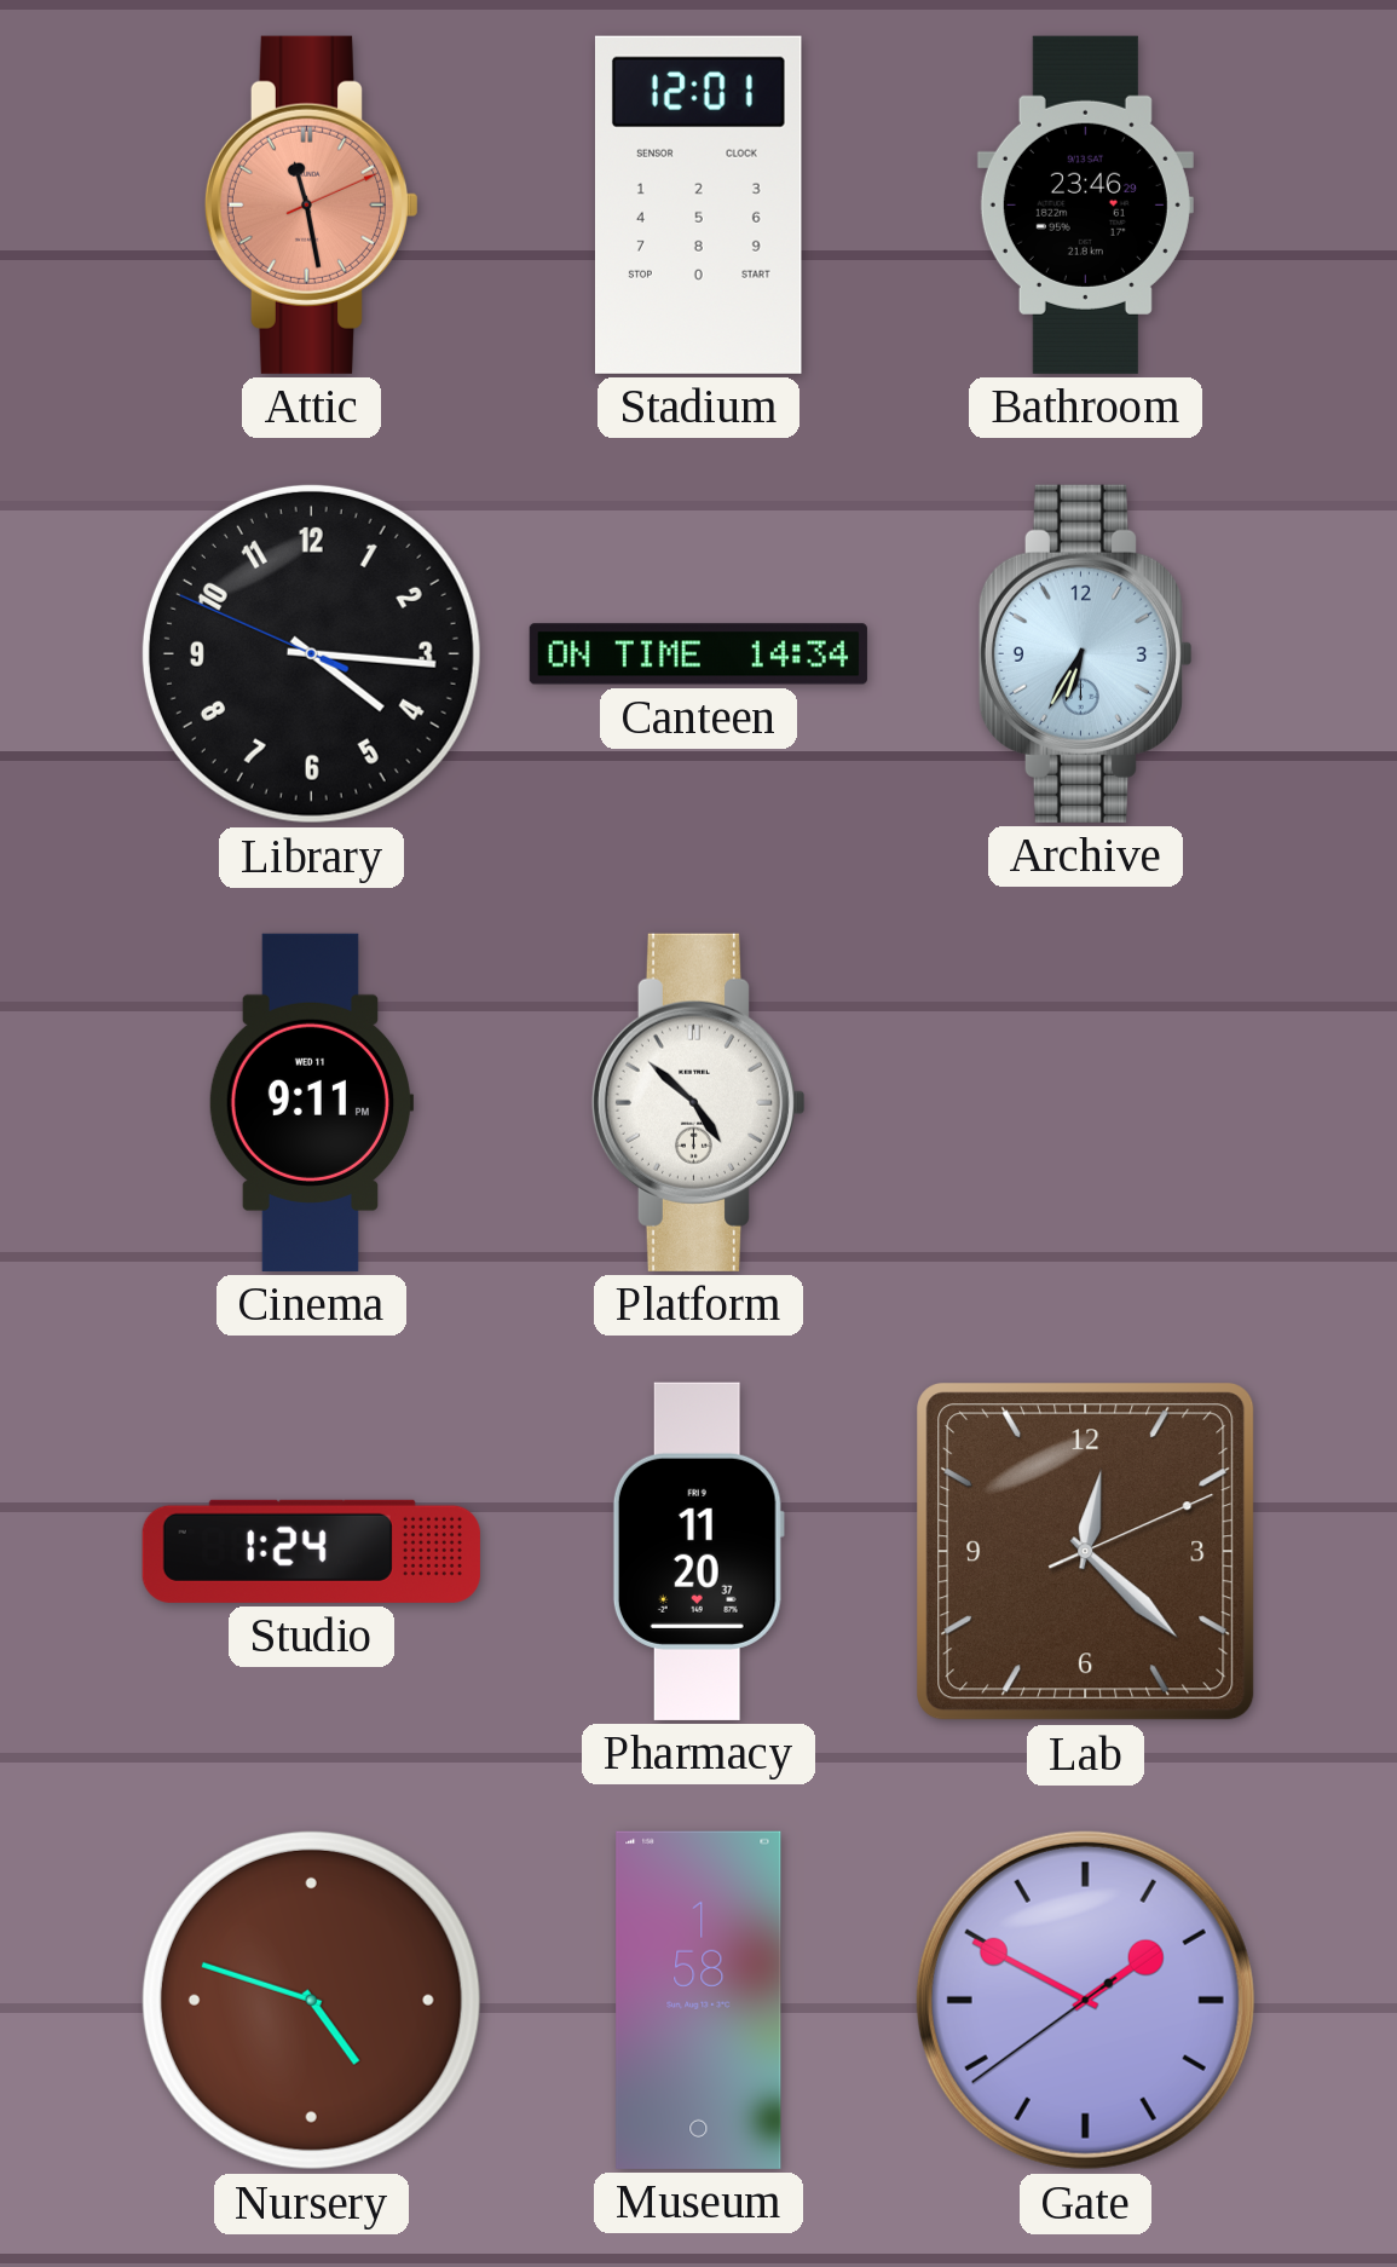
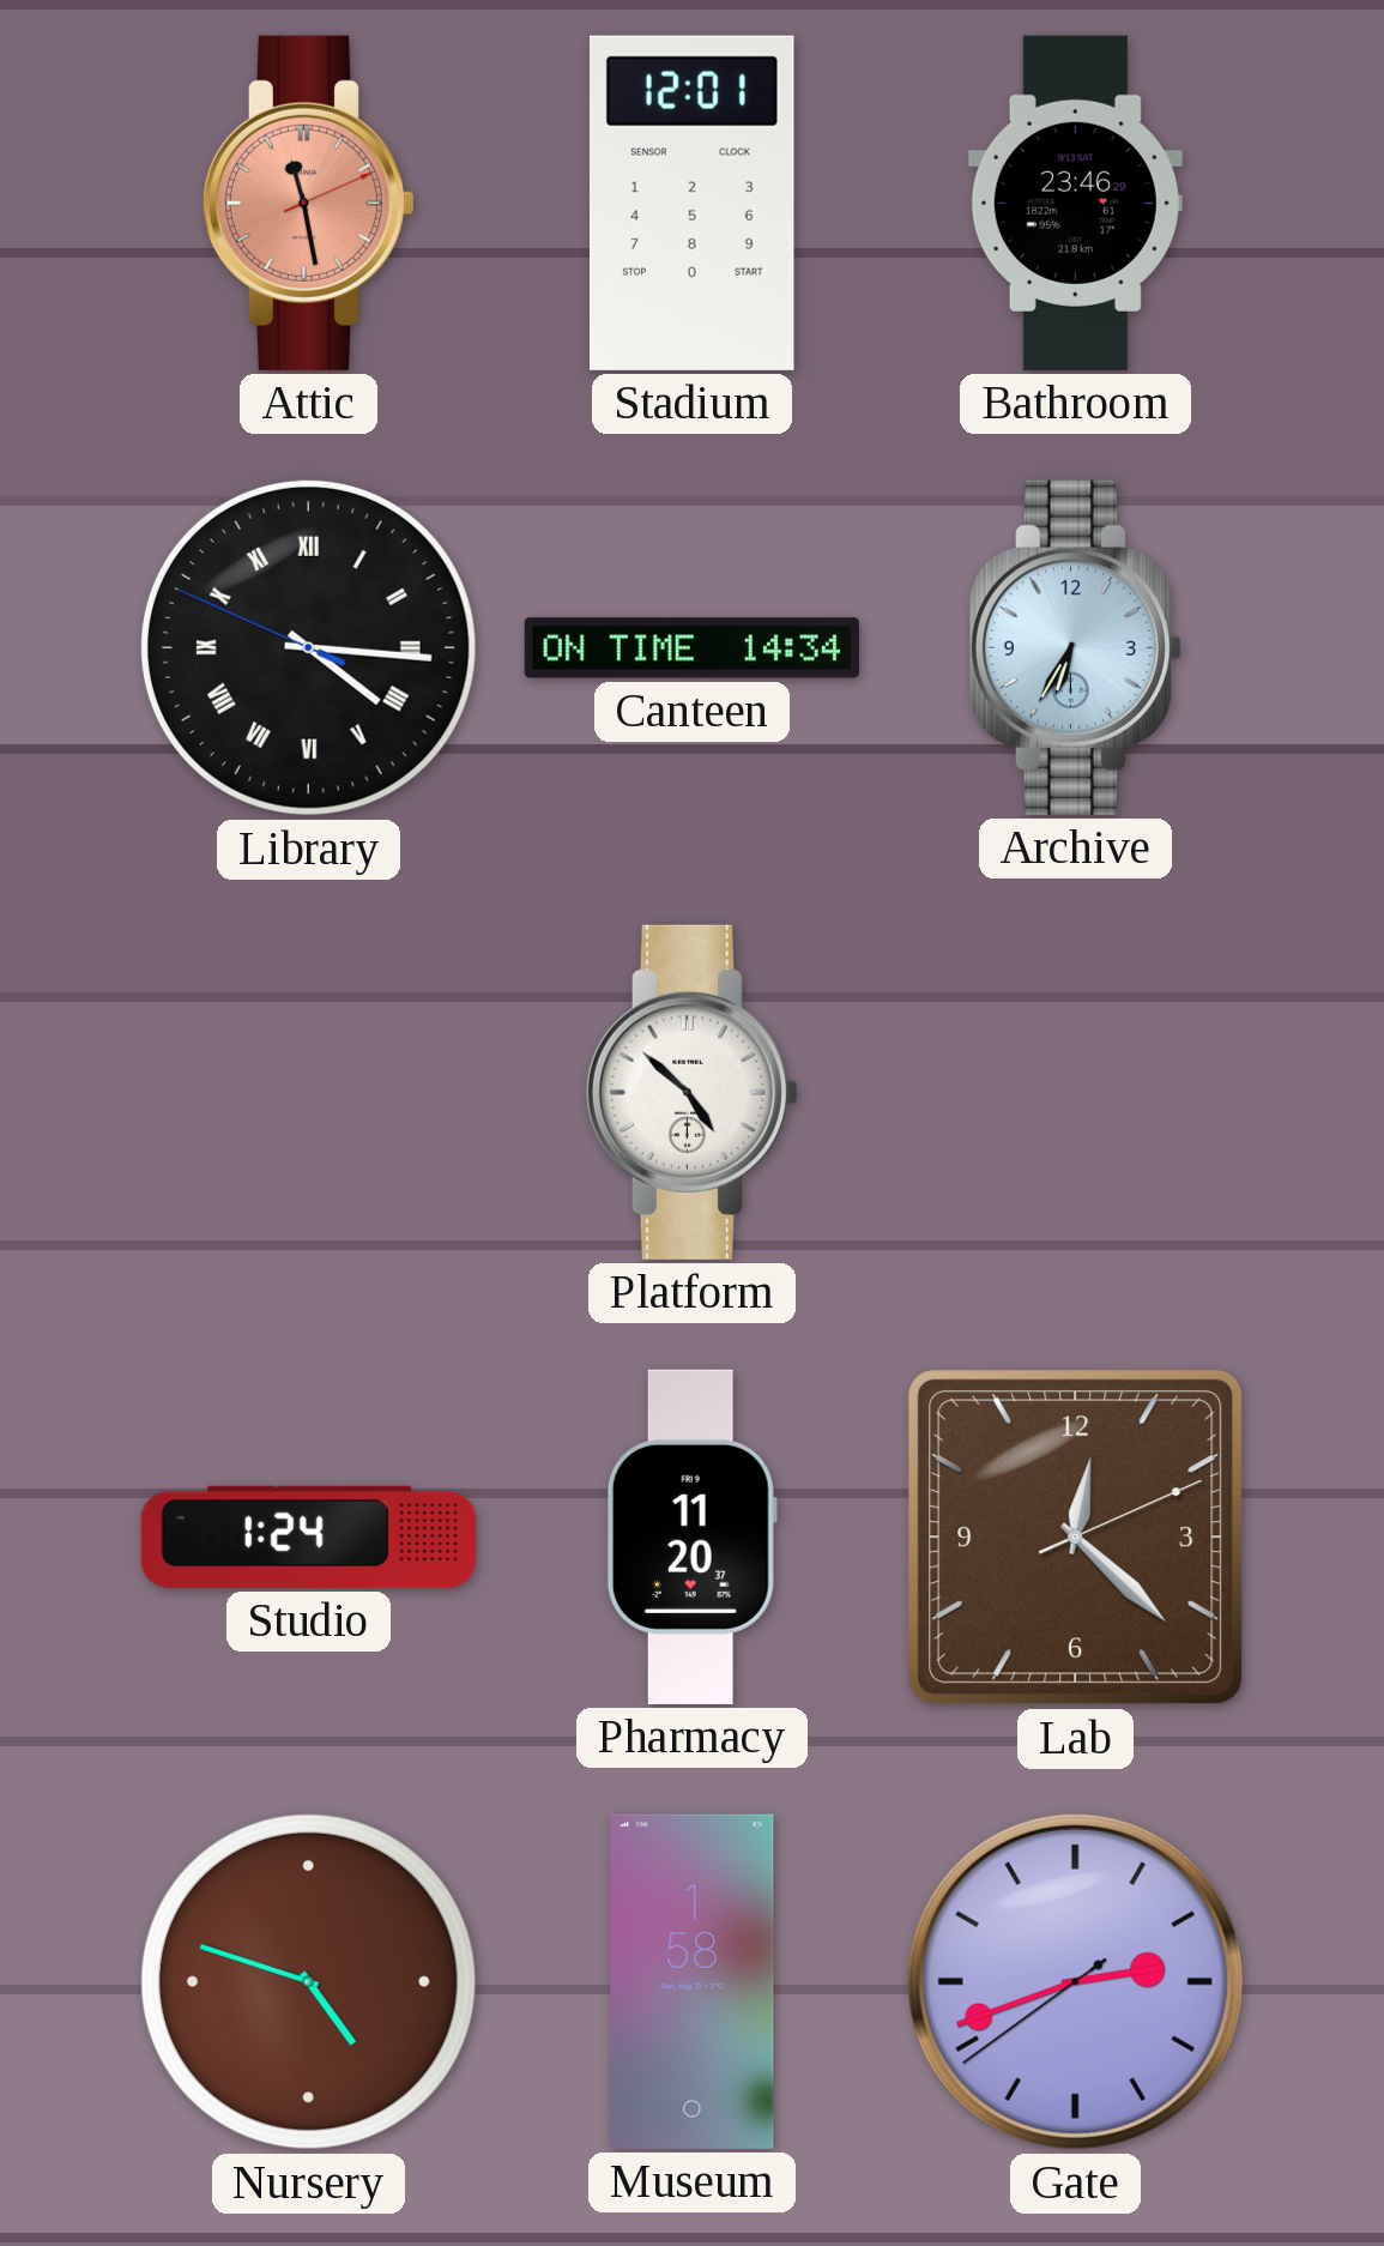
Library numerals: Arabic -> Roman (308, 647)
Cinema: 9:11 -> none (311, 1102)
Gate: 1:49 -> 2:41 (1075, 1981)
